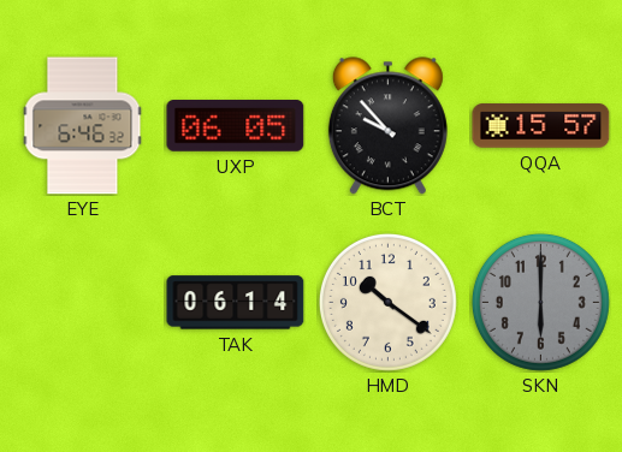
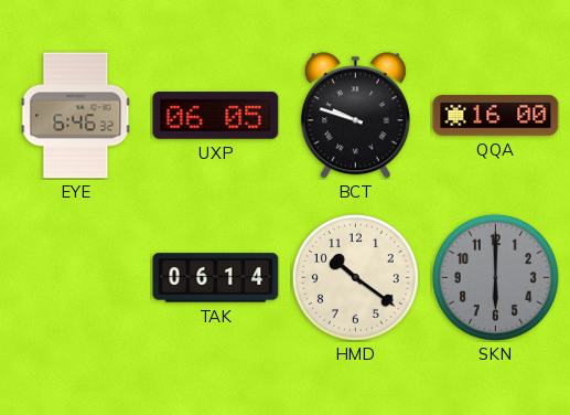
BCT: 9:53 -> 9:48 (355, 116)
QQA: 15:57 -> 16:00 (496, 116)
